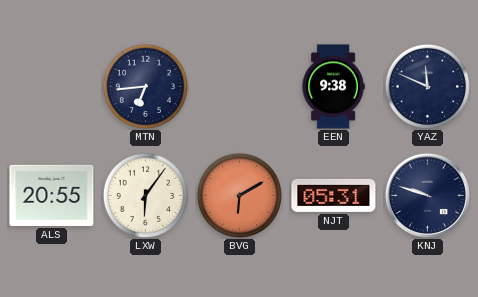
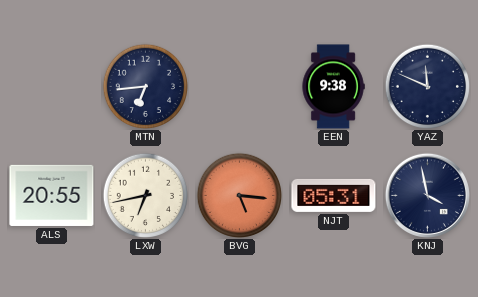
LXW: 6:06 -> 6:43 (145, 195)
BVG: 6:10 -> 5:16 (239, 195)
KNJ: 9:48 -> 3:58 (427, 195)
